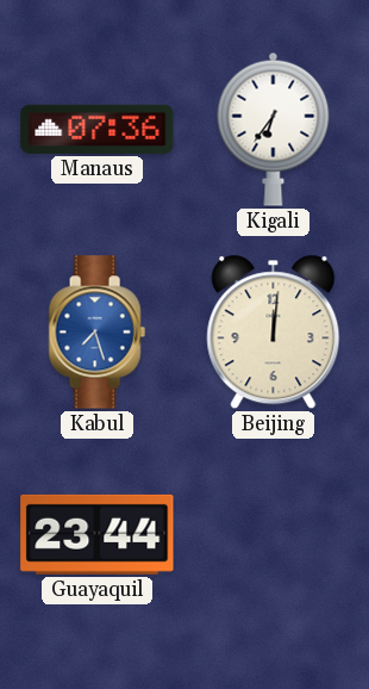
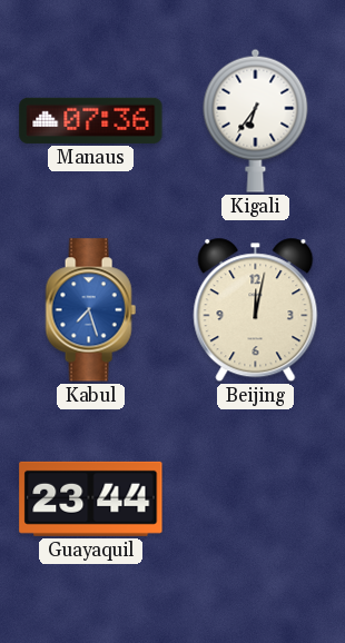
Beijing: 12:01 -> 12:02 (256, 310)
